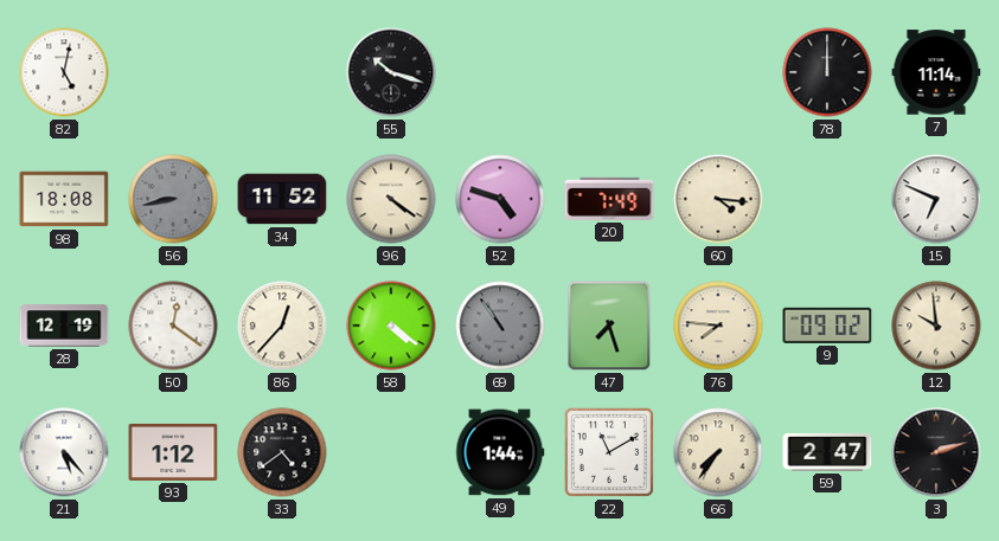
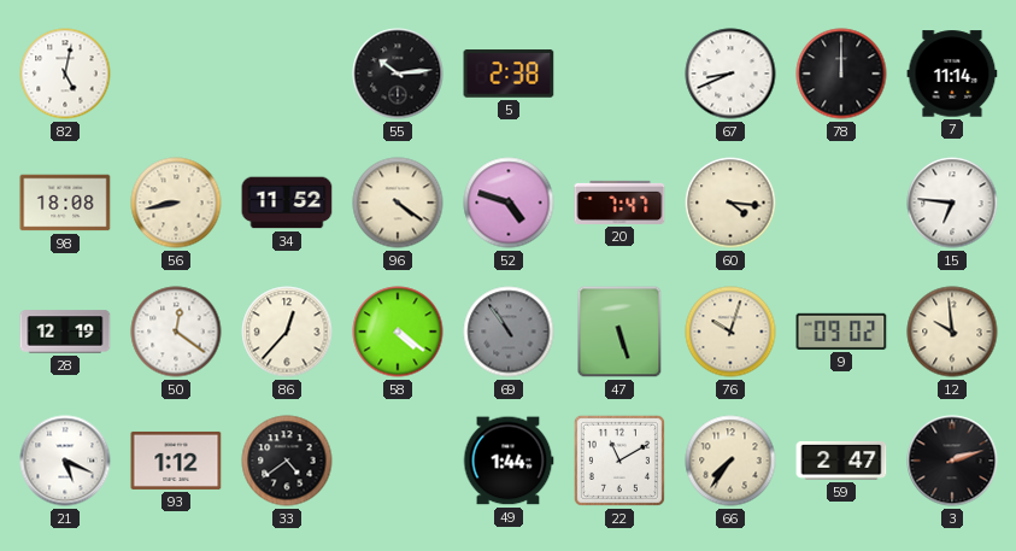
55: 10:18 -> 10:14 (398, 74)
5: none -> 2:38 (509, 74)
67: none -> 8:41 (730, 74)
56 dial: grey -> cream (176, 203)
20: 7:49 -> 7:47 (619, 203)
15: 6:49 -> 6:46 (952, 203)
47: 7:27 -> 5:27 (619, 332)
76: 7:46 -> 10:03 (730, 332)
21: 5:23 -> 5:19 (65, 461)
